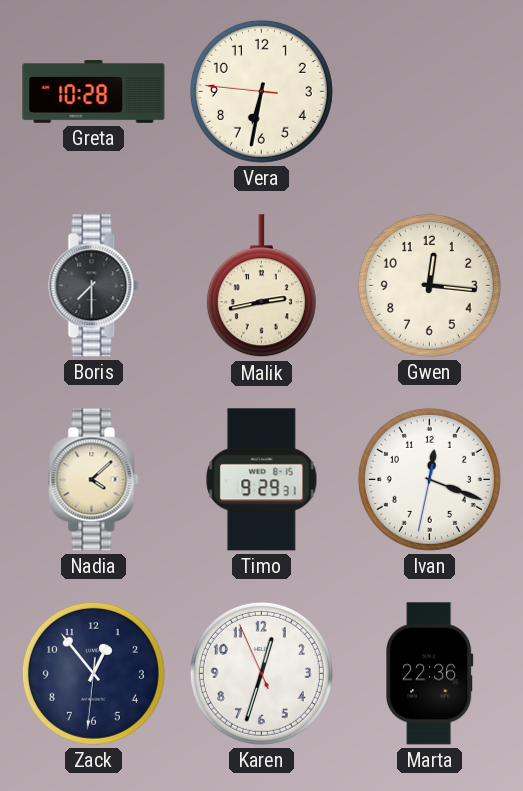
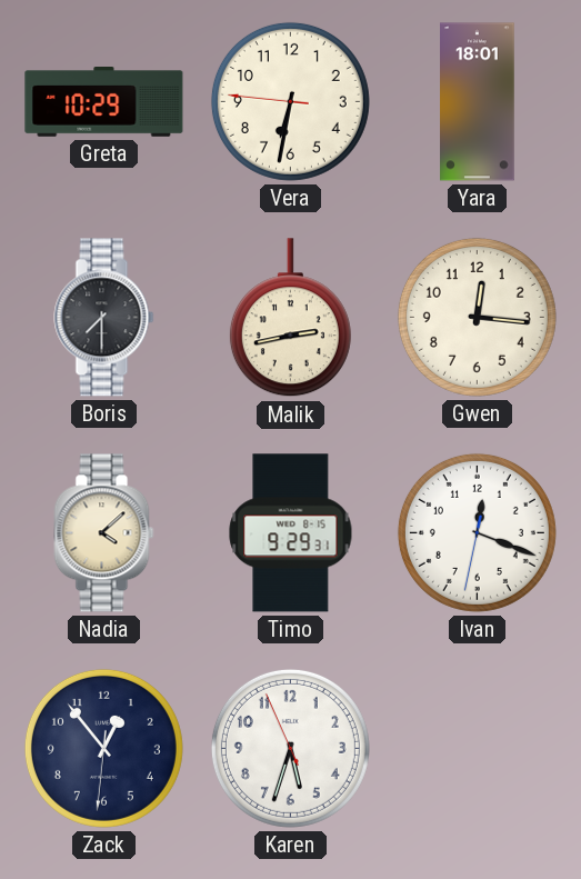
Greta: 10:28 -> 10:29 (104, 102)
Yara: none -> 18:01 (478, 102)
Karen: 12:32 -> 5:32 (290, 748)
Marta: 22:36 -> none (430, 674)
